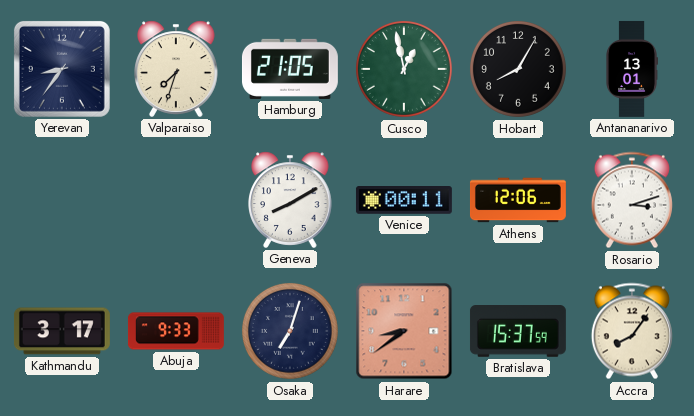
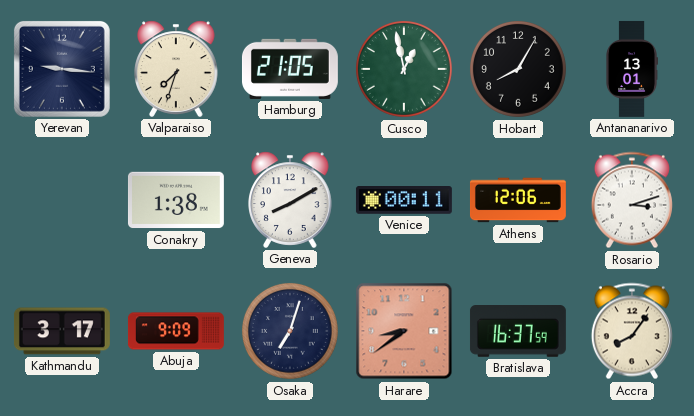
Yerevan: 8:36 -> 9:16 (62, 69)
Conakry: none -> 1:38 (176, 200)
Abuja: 9:33 -> 9:09 (176, 331)
Bratislava: 15:37 -> 16:37 (518, 332)
